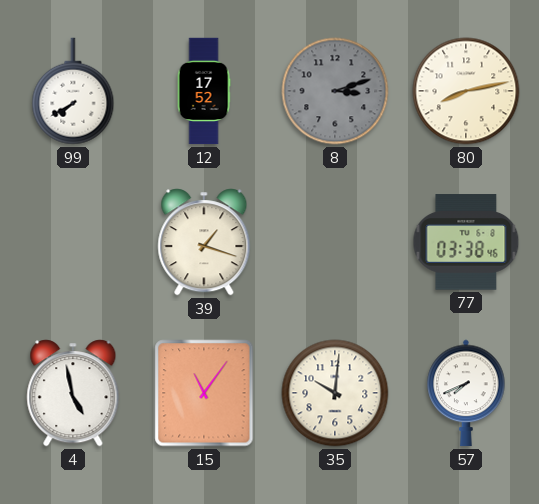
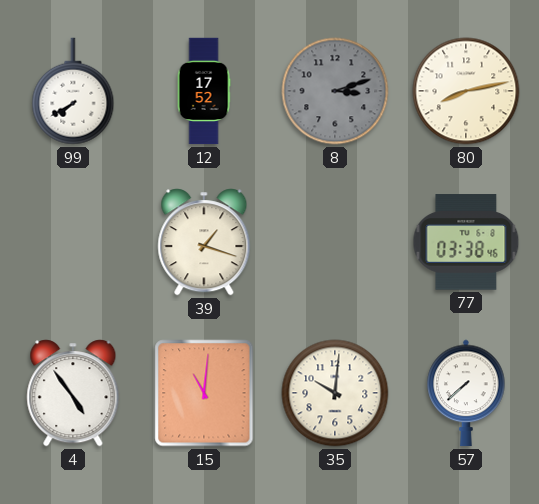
4: 4:58 -> 4:54 (73, 393)
15: 11:06 -> 11:01 (204, 393)
57: 7:41 -> 7:38 (466, 393)
